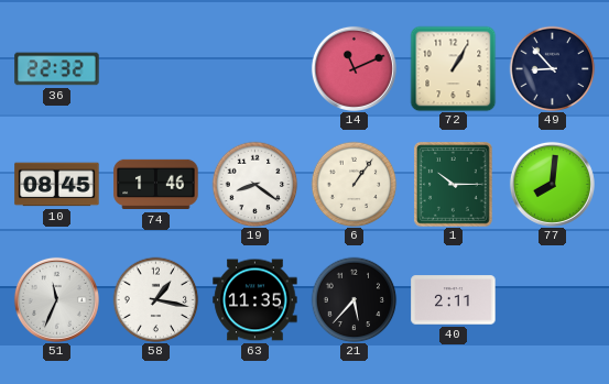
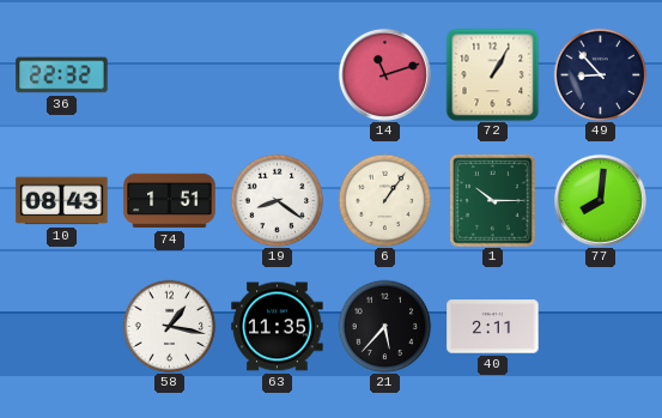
14: 11:11 -> 11:12 (384, 74)
10: 08:45 -> 08:43 (62, 201)
74: 1:46 -> 1:51 (170, 201)
51: 11:34 -> none (56, 299)
